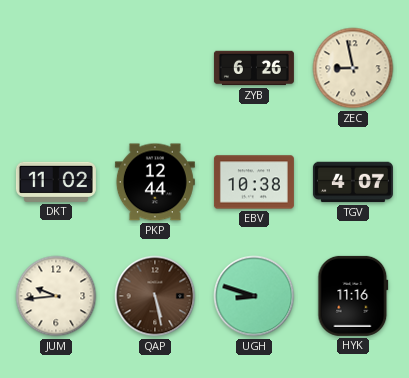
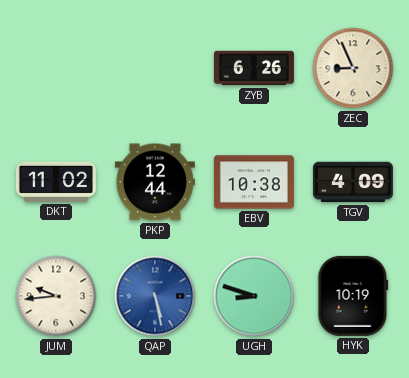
ZEC: 8:58 -> 8:56 (353, 68)
TGV: 4:07 -> 4:09 (353, 182)
QAP dial: brown -> blue (155, 296)
HYK: 11:16 -> 10:19 (353, 296)
